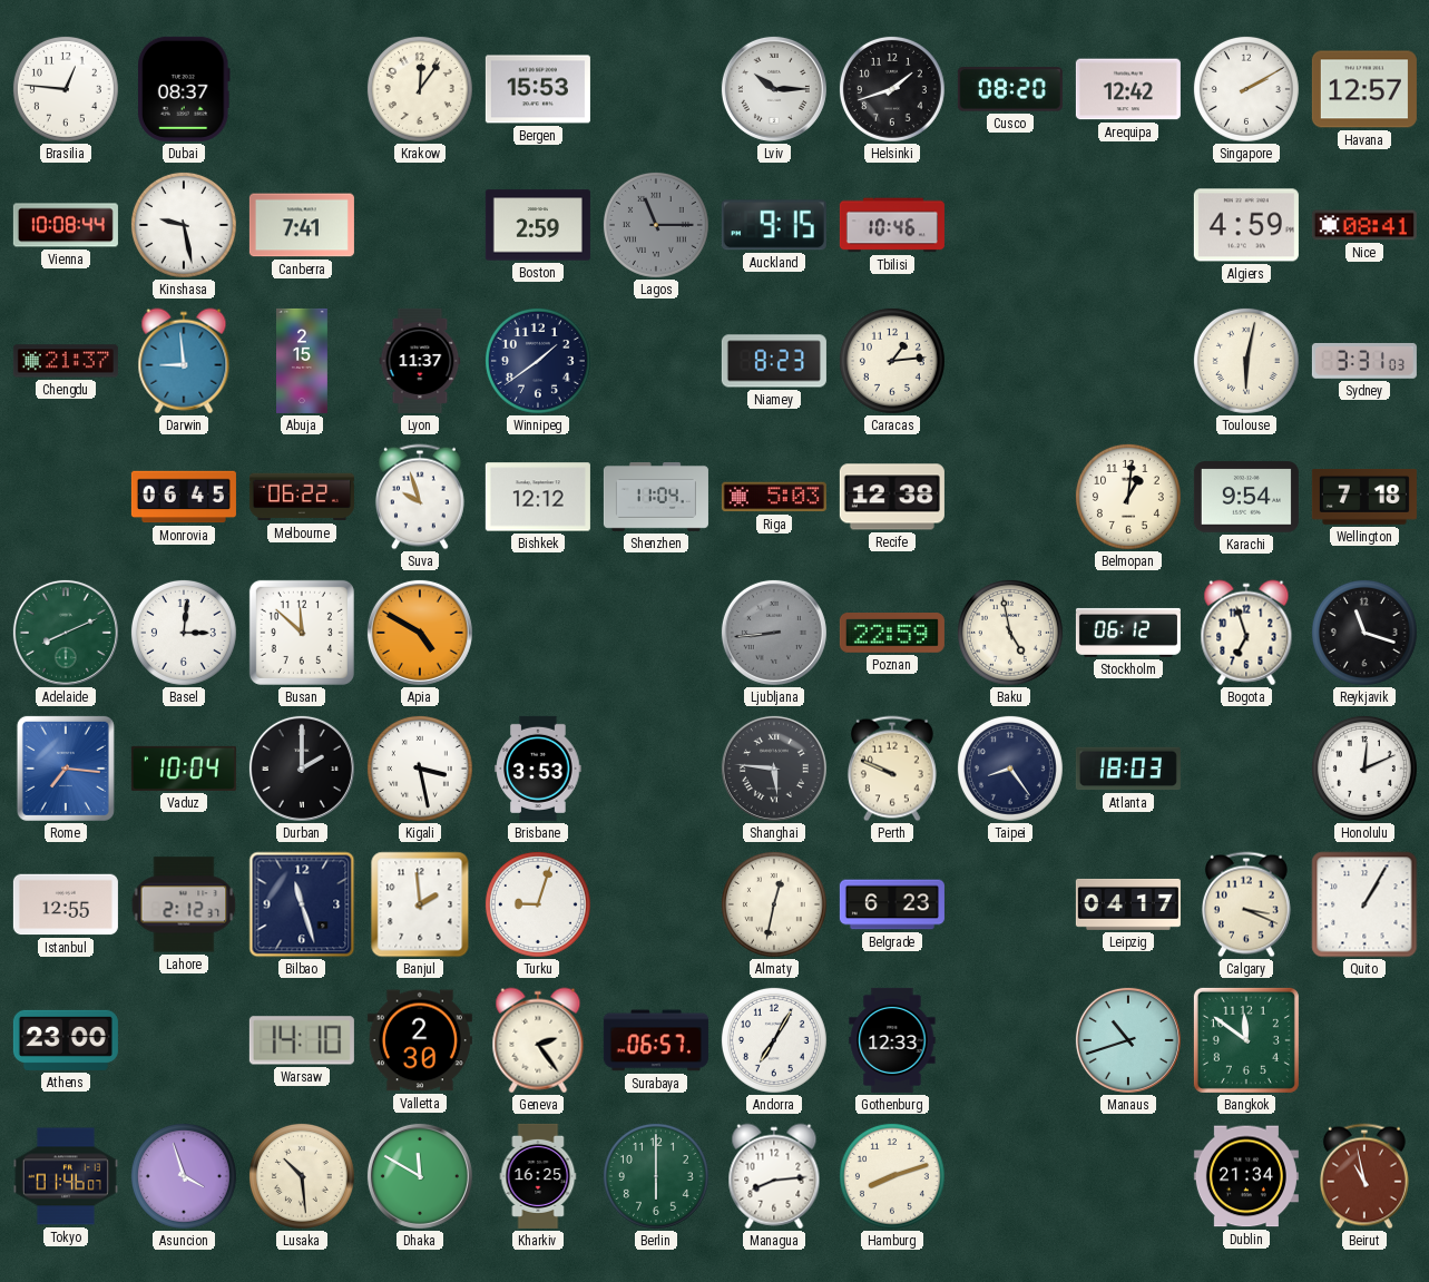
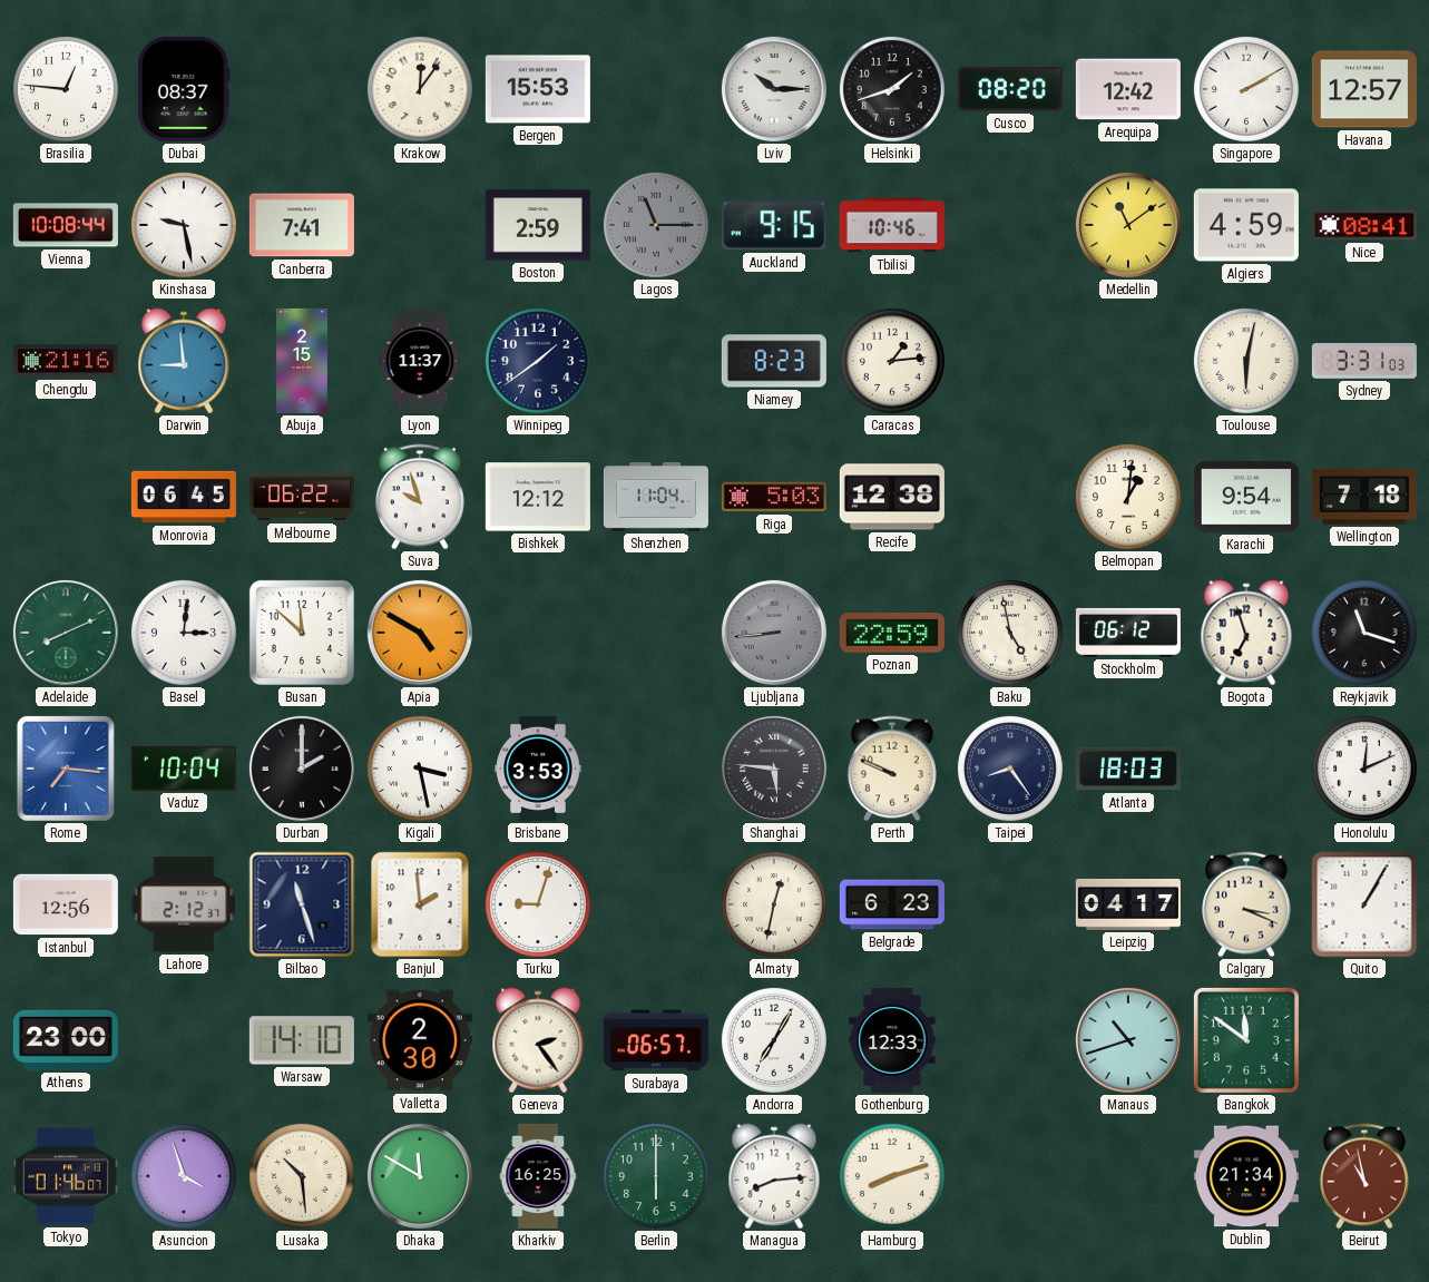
Medellin: none -> 11:09 (1128, 225)
Chengdu: 21:37 -> 21:16 (66, 361)
Istanbul: 12:55 -> 12:56 (66, 904)
